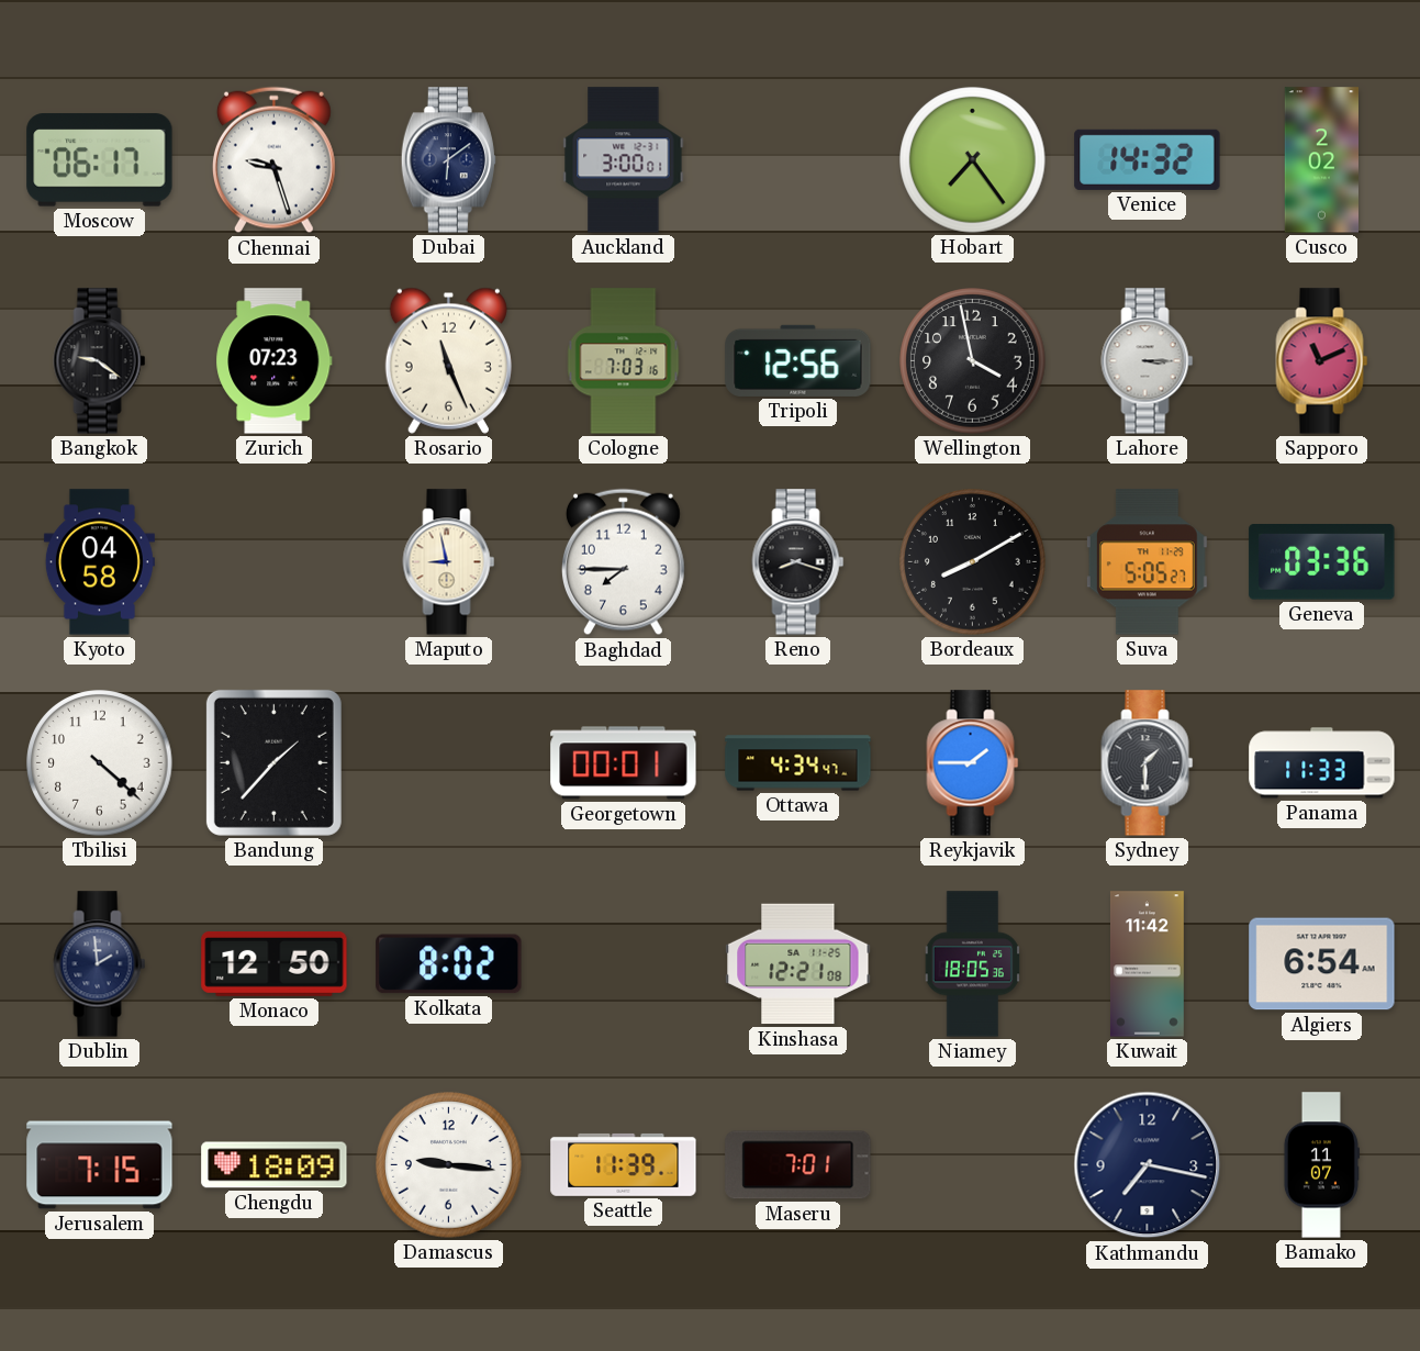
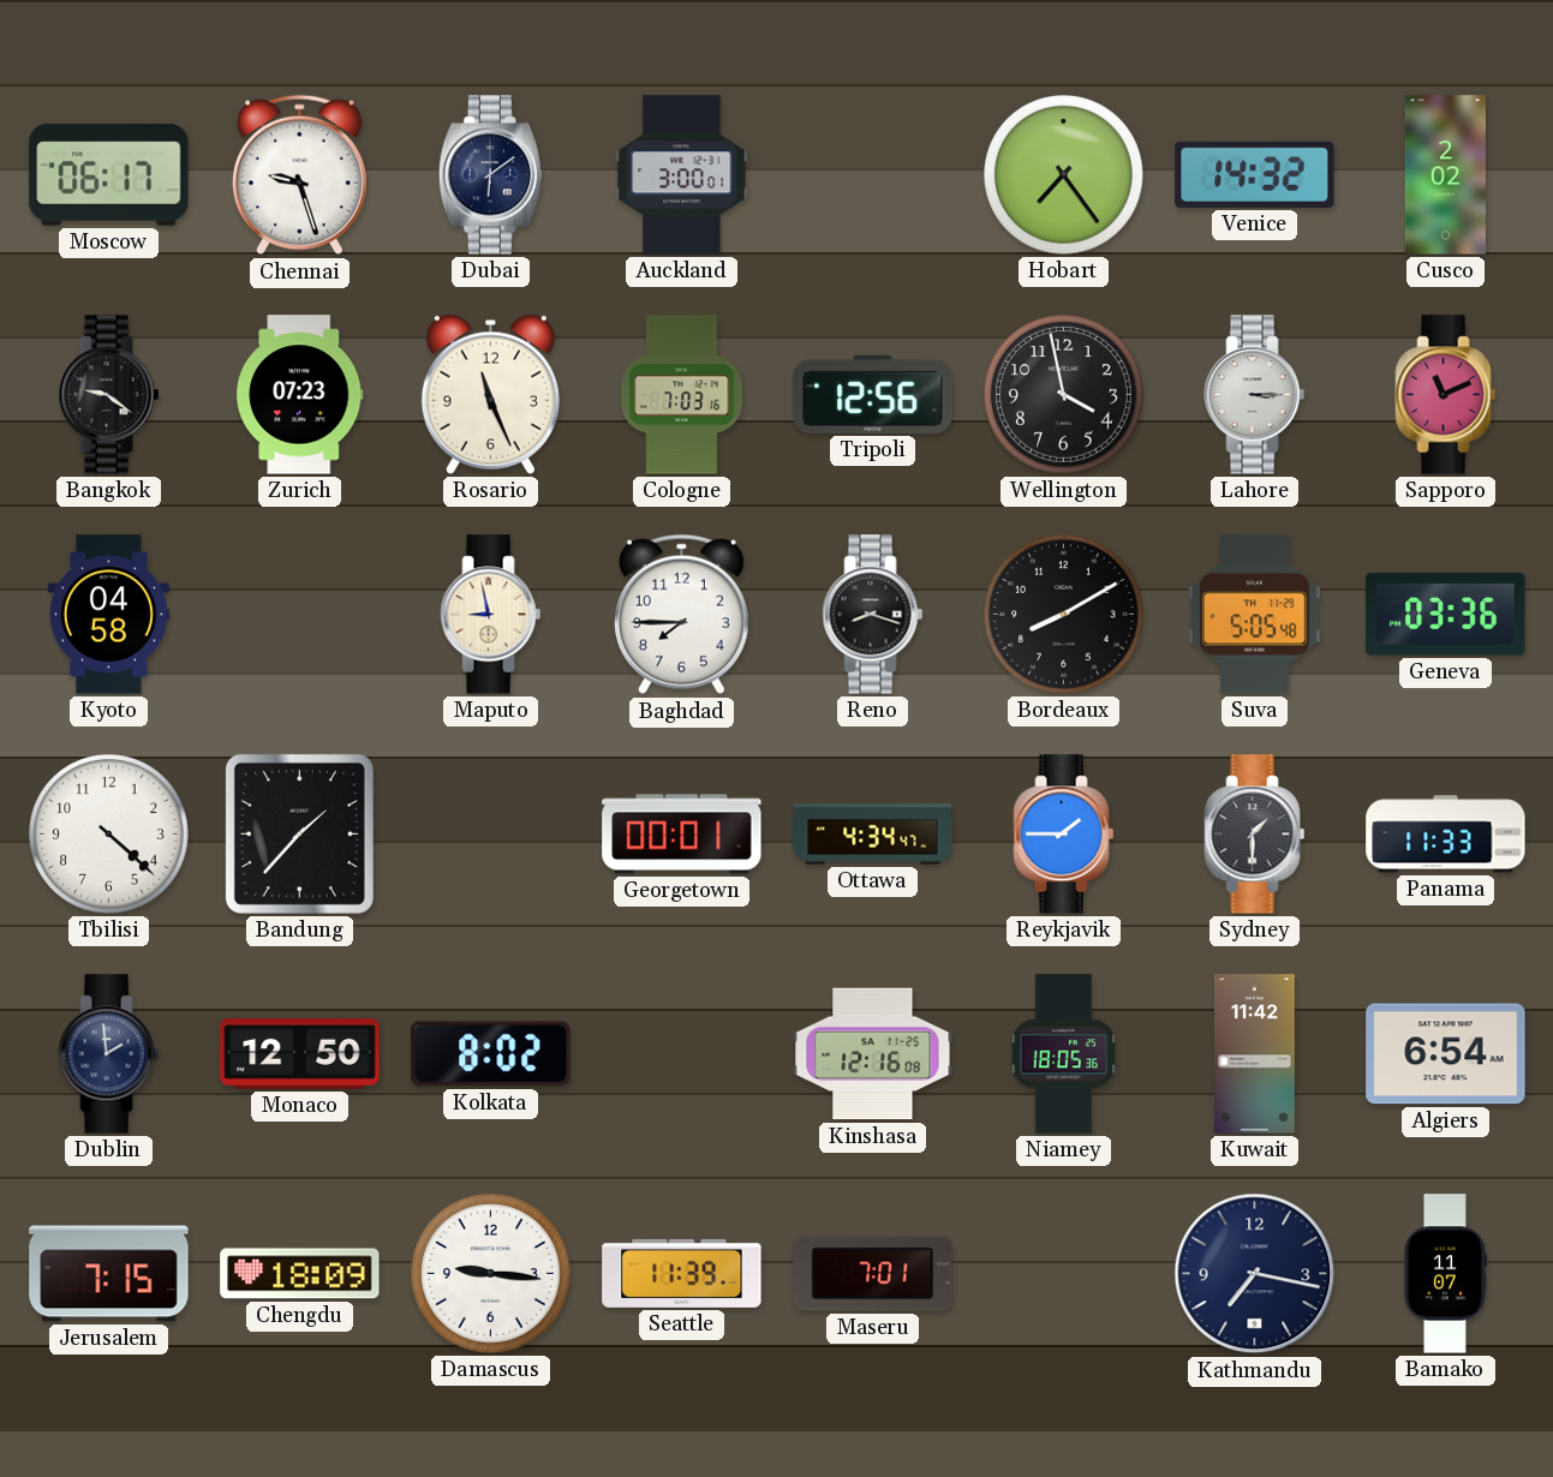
Suva: 5:05:27 -> 5:05:48 (1254, 615)
Kinshasa: 12:21 -> 12:16 (873, 1054)
